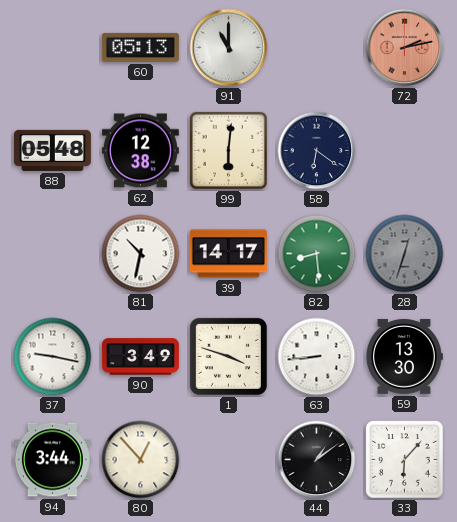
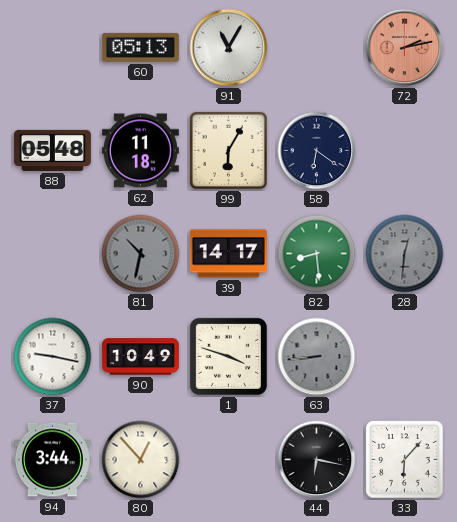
91: 11:00 -> 11:05 (229, 48)
62: 12:38 -> 11:18 (140, 151)
99: 6:01 -> 6:05 (228, 150)
81 dial: white -> grey (141, 254)
28: 12:33 -> 12:31 (405, 254)
90: 3:49 -> 10:49 (140, 357)
63 dial: white -> grey (317, 357)
59: 13:30 -> none (404, 356)
44: 1:09 -> 6:17 (317, 460)
